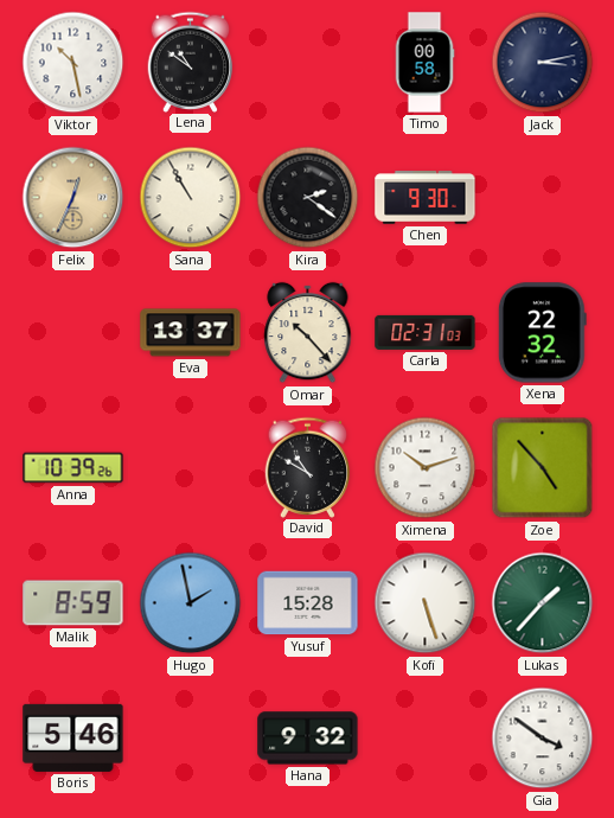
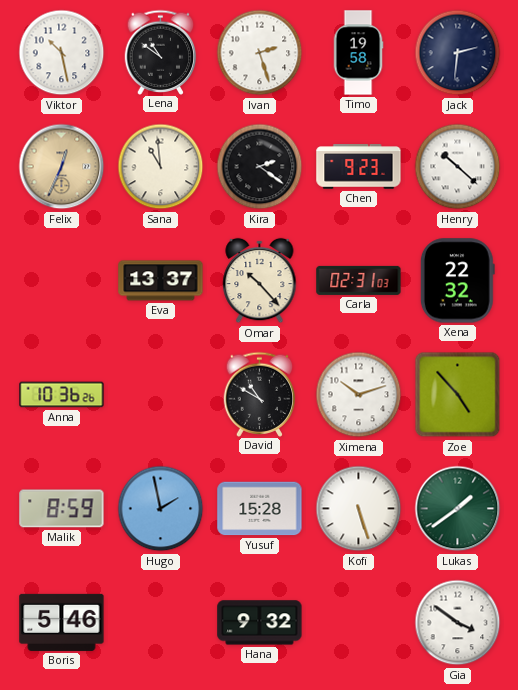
Ivan: none -> 2:27 (260, 53)
Timo: 00:58 -> 19:58 (358, 53)
Jack: 3:13 -> 2:31 (458, 53)
Sana: 10:55 -> 10:59 (161, 167)
Chen: 9:30 -> 9:23 (359, 167)
Henry: none -> 10:22 (458, 167)
Anna: 10:39 -> 10:36 (62, 395)
Lukas: 1:37 -> 1:39 (458, 509)
